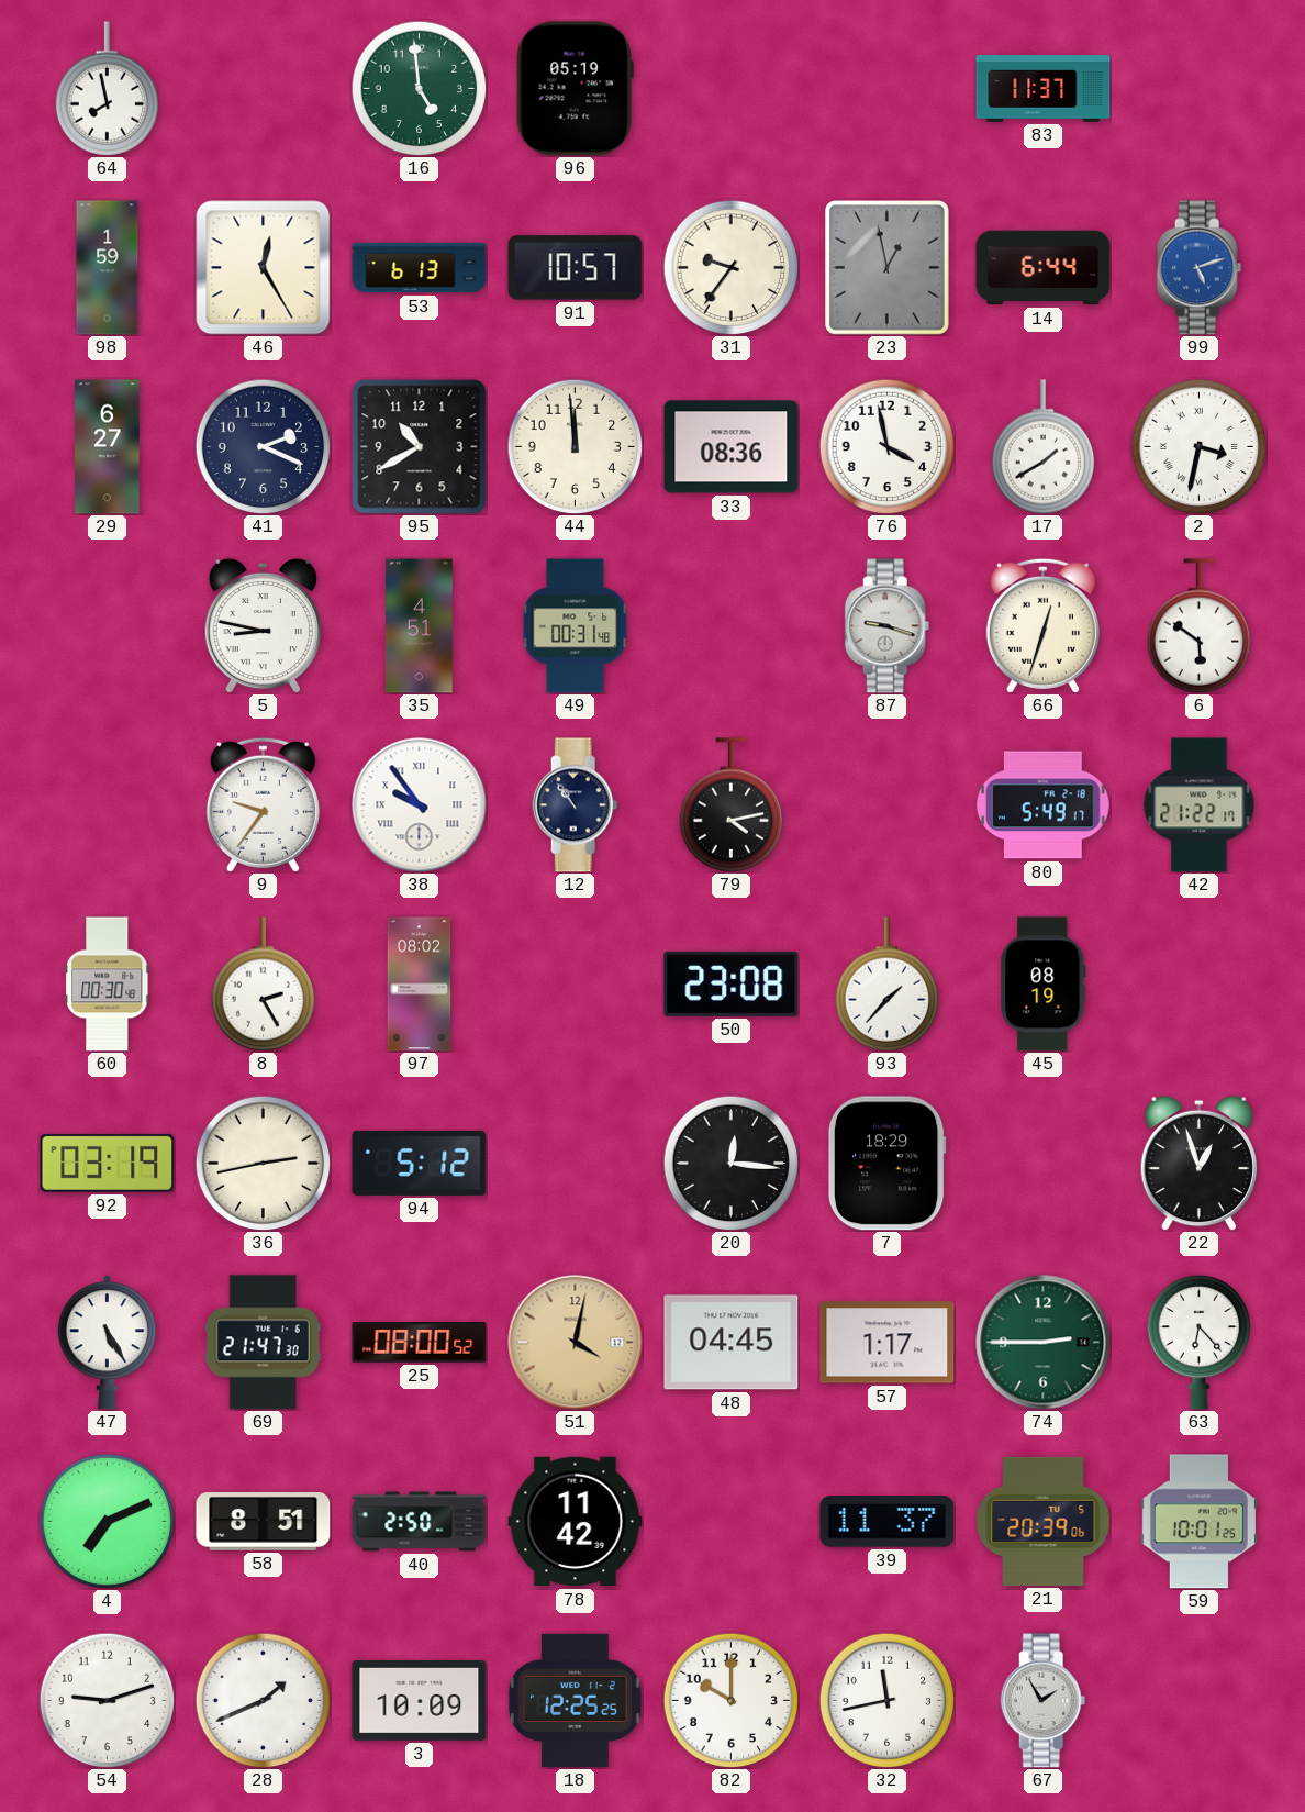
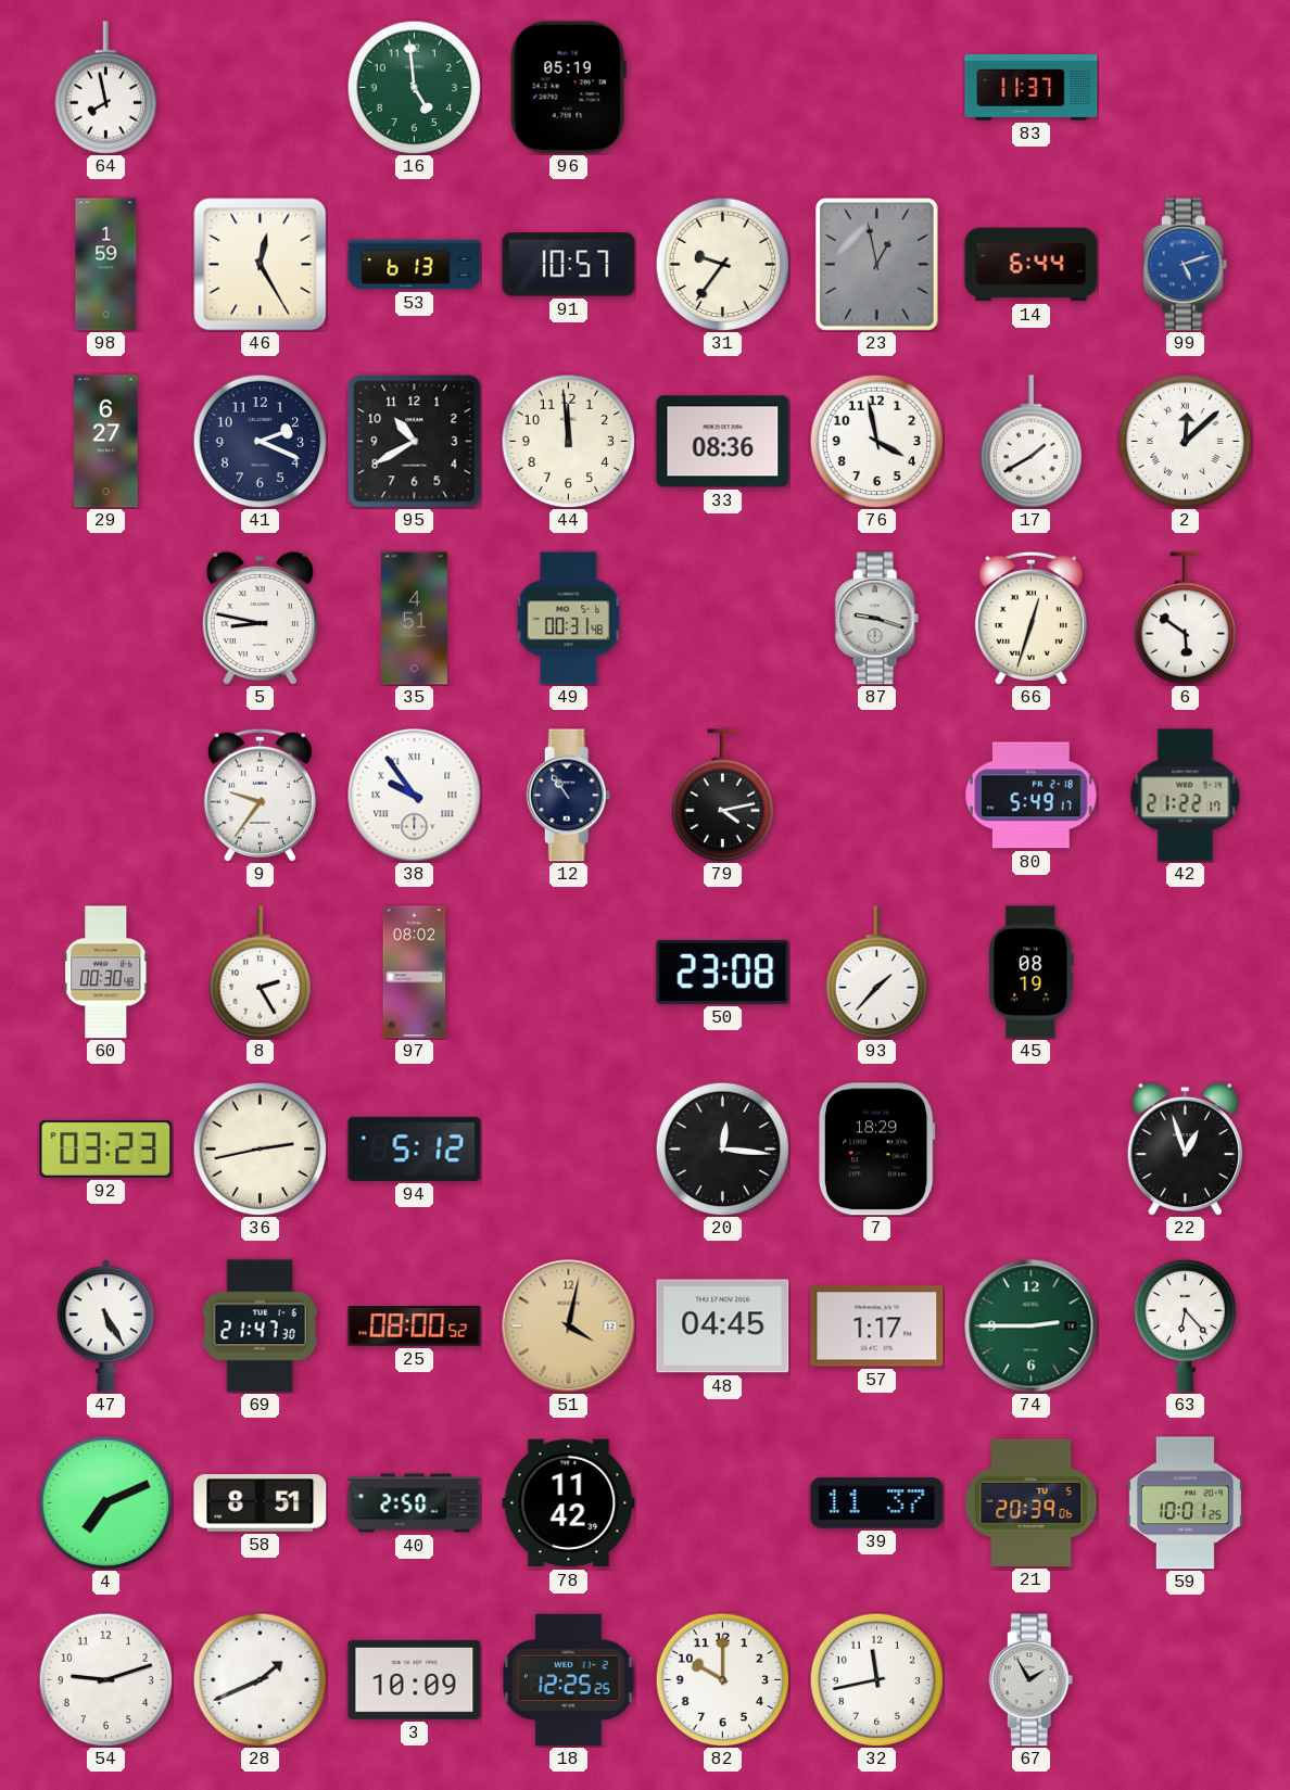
2: 3:32 -> 12:08 (1185, 441)
92: 03:19 -> 03:23 (106, 1148)
